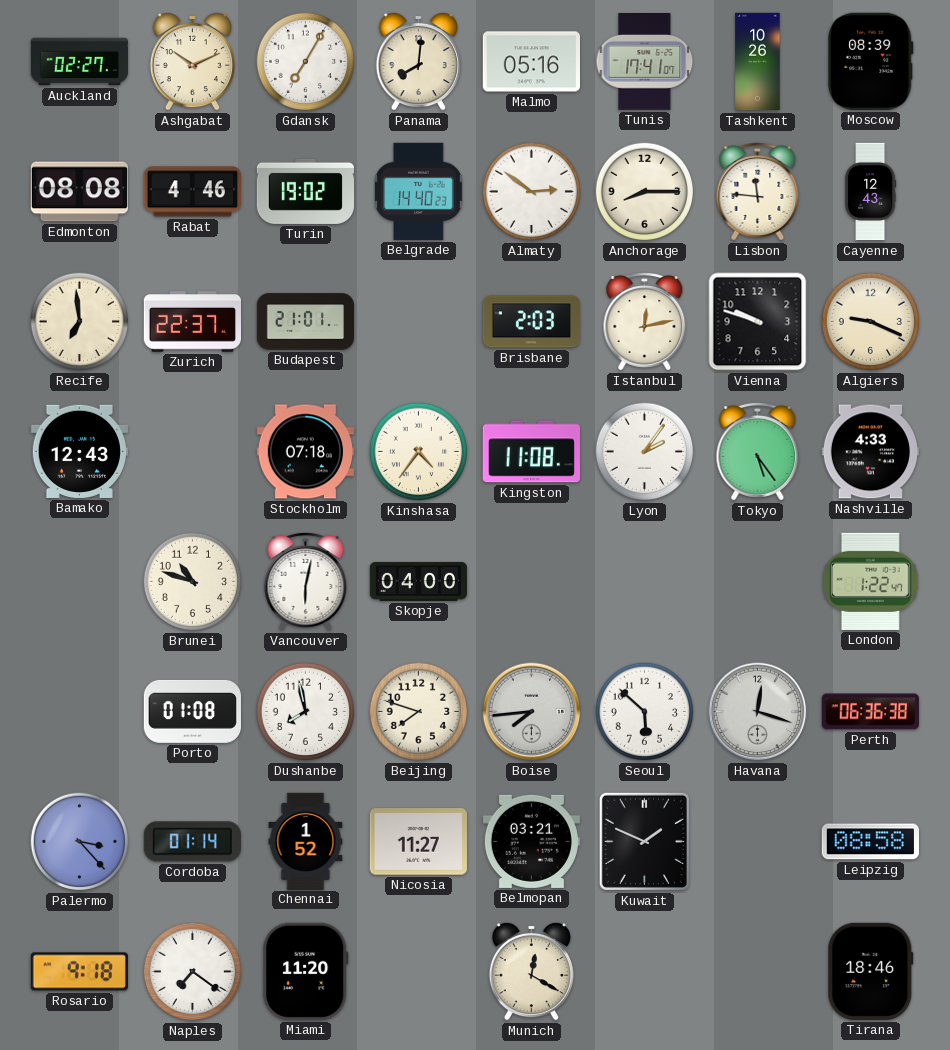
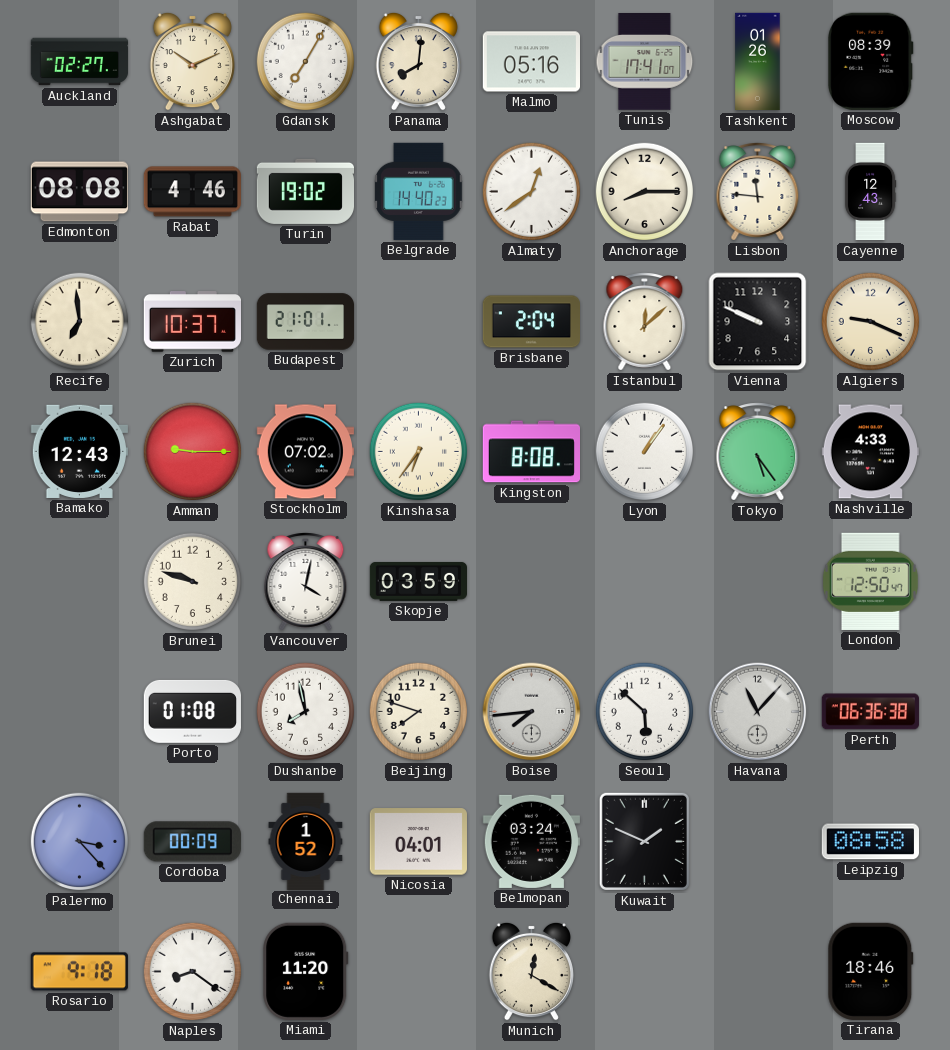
Tashkent: 10:26 -> 01:26 (758, 62)
Almaty: 2:51 -> 12:39 (532, 192)
Zurich: 22:37 -> 10:37 (192, 322)
Brisbane: 2:03 -> 2:04 (531, 322)
Istanbul: 12:13 -> 12:08 (645, 322)
Vienna: 9:48 -> 9:49 (758, 322)
Amman: none -> 9:15 (193, 452)
Stockholm: 07:18 -> 07:02 (305, 452)
Kinshasa: 4:36 -> 6:36 (419, 452)
Kingston: 11:08 -> 8:08 (531, 452)
Lyon: 2:06 -> 1:06 (645, 452)
Brunei: 10:48 -> 9:48 (193, 582)
Vancouver: 6:02 -> 4:02 (306, 582)
Skopje: 04:00 -> 03:59 (418, 581)
London: 1:22 -> 12:50 (870, 581)
Havana: 12:18 -> 11:07 (758, 712)
Cordoba: 01:14 -> 00:09 (192, 842)
Nicosia: 11:27 -> 04:01 (418, 842)
Belmopan: 03:21 -> 03:24 (531, 841)
Naples: 7:21 -> 8:21 (193, 972)
